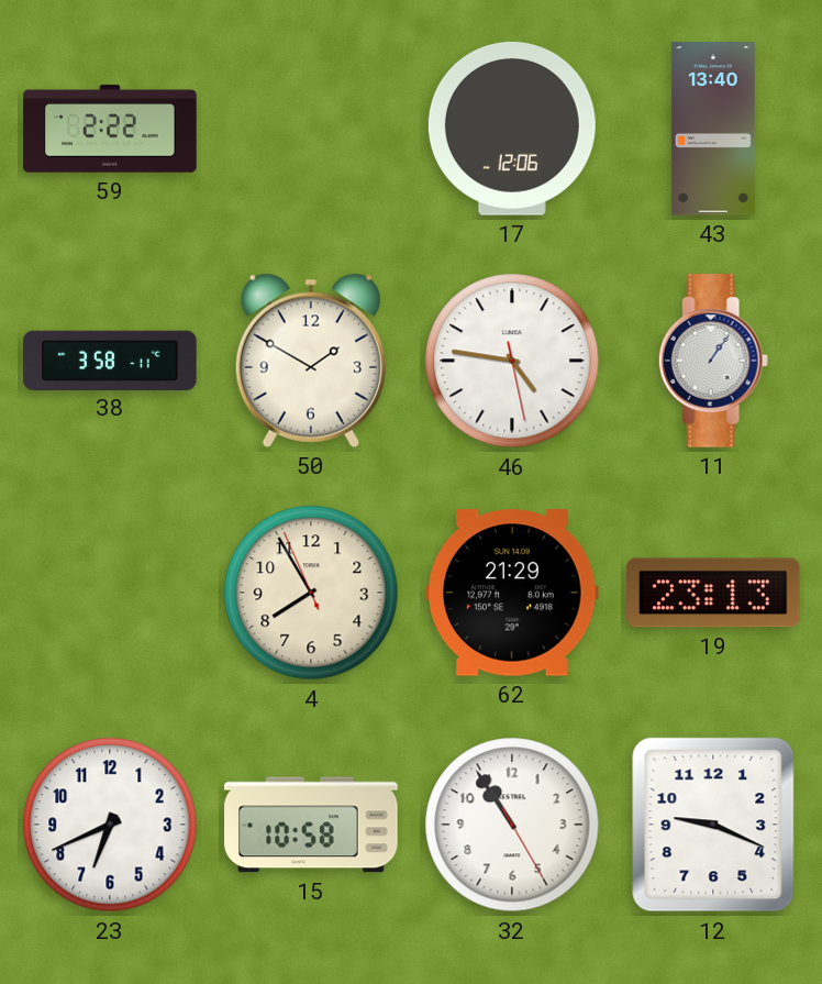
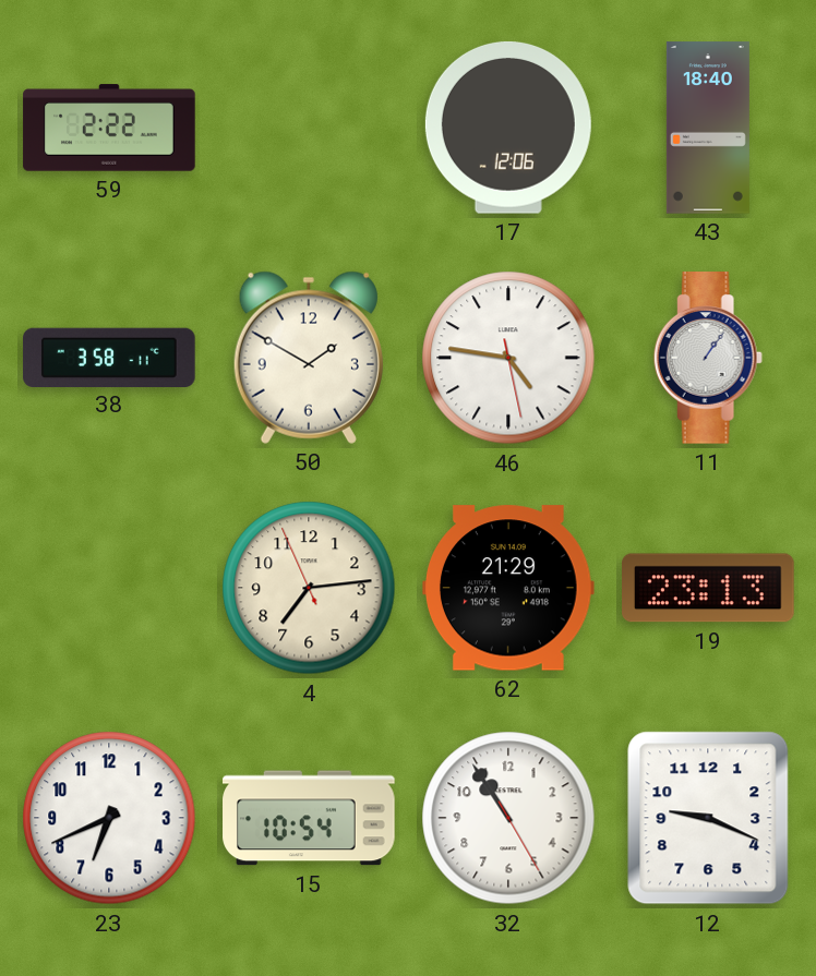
43: 13:40 -> 18:40 (708, 128)
4: 7:54 -> 7:13 (309, 588)
15: 10:58 -> 10:54 (309, 818)
